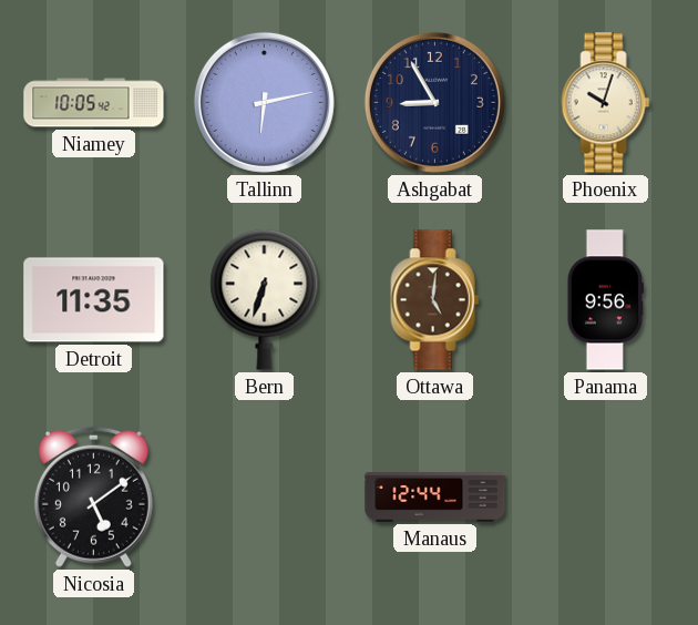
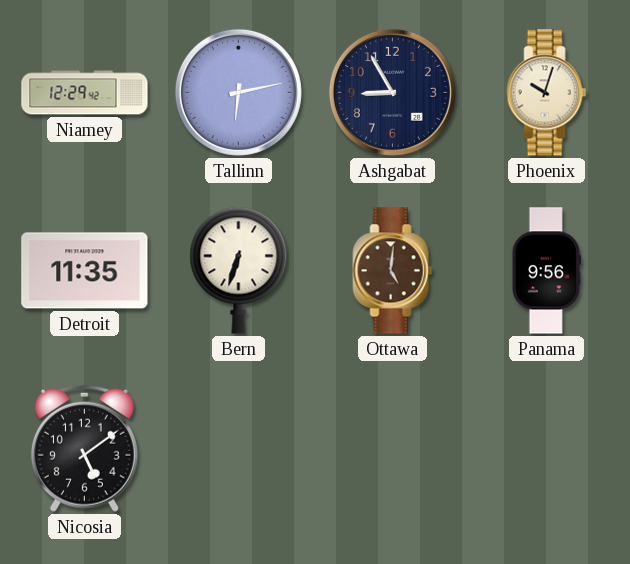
Niamey: 10:05 -> 12:29 (85, 93)
Manaus: 12:44 -> none (435, 498)
